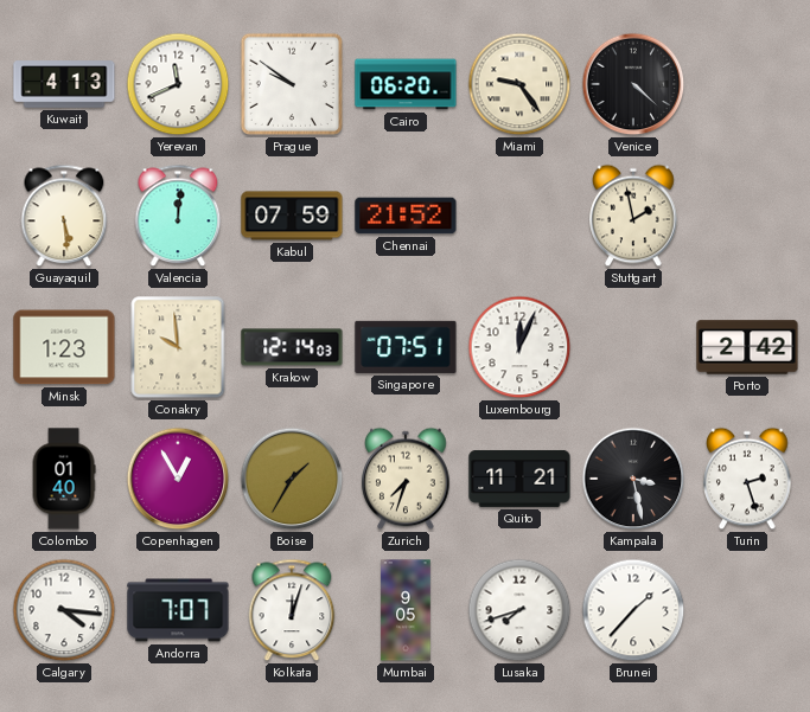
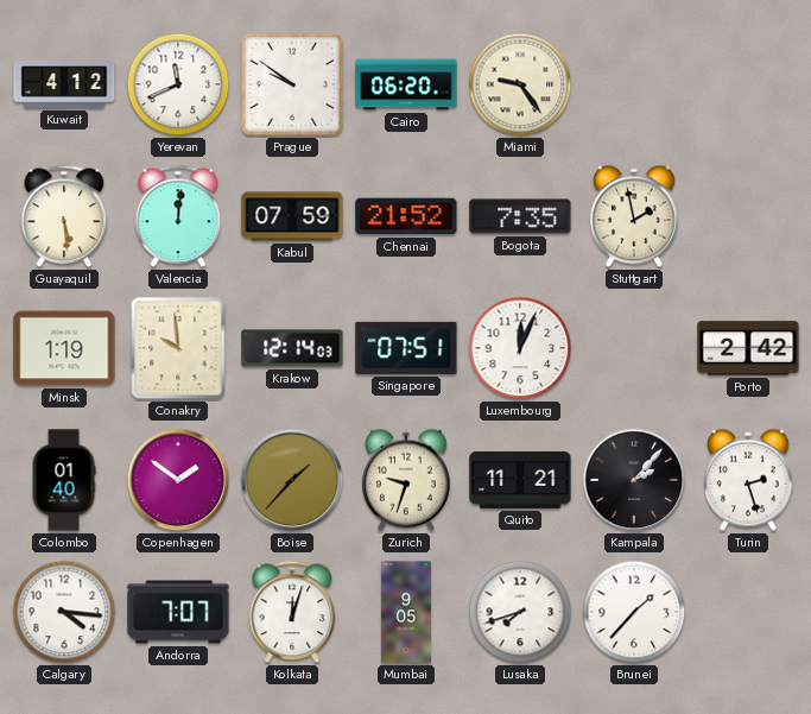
Kuwait: 4:13 -> 4:12 (64, 84)
Venice: 4:22 -> none (633, 84)
Bogota: none -> 7:35 (520, 216)
Minsk: 1:23 -> 1:19 (64, 348)
Copenhagen: 12:55 -> 1:51 (178, 480)
Boise: 1:35 -> 1:37 (292, 480)
Zurich: 7:33 -> 9:33 (406, 480)
Kampala: 3:28 -> 2:07 (634, 480)
